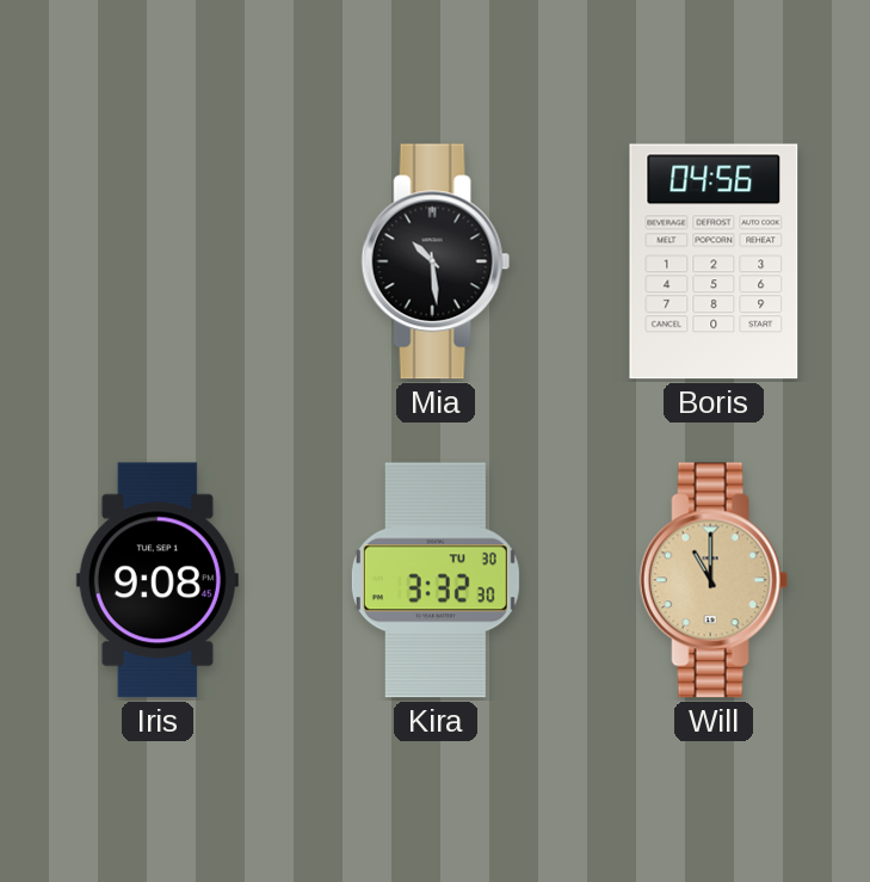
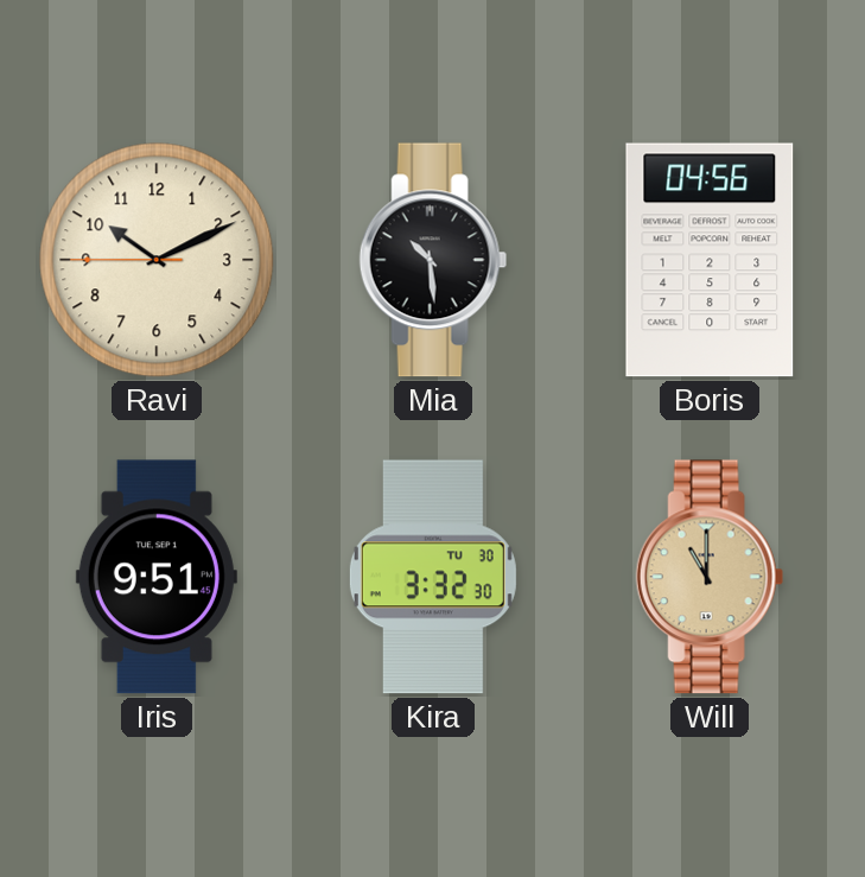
Ravi: none -> 10:10 (157, 260)
Iris: 9:08 -> 9:51 (157, 577)
